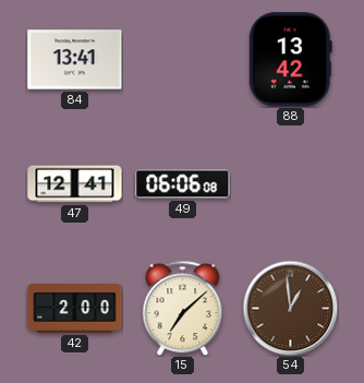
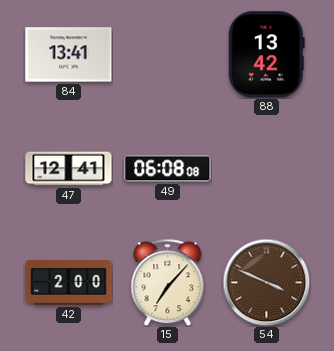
49: 06:06 -> 06:08 (168, 169)
15: 7:08 -> 7:07 (168, 282)
54: 12:59 -> 3:49 (266, 282)
